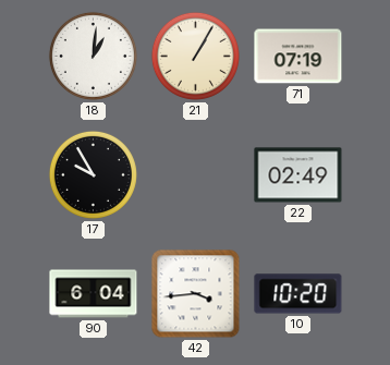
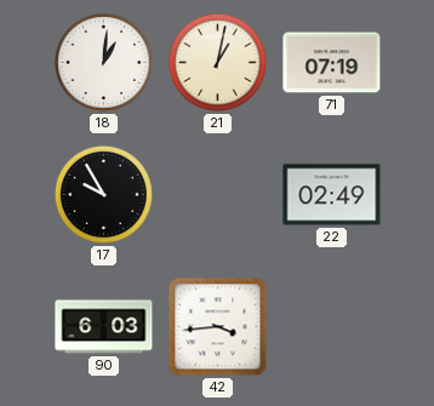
21: 1:05 -> 1:02 (217, 62)
90: 6:04 -> 6:03 (104, 327)
10: 10:20 -> none (298, 294)
